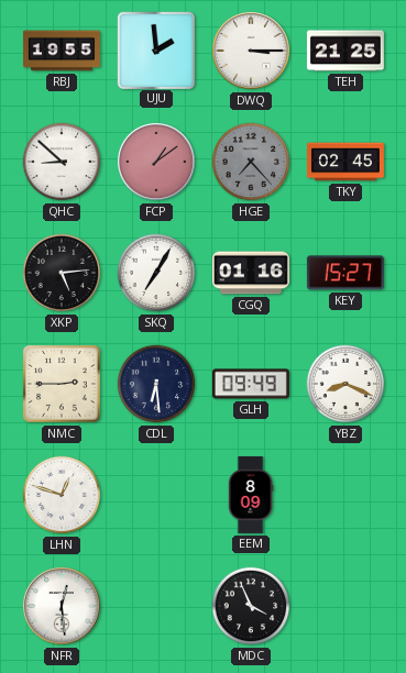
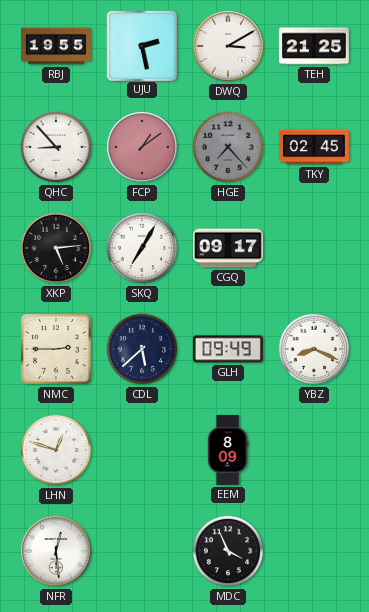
UJU: 1:59 -> 2:28 (141, 45)
DWQ: 3:15 -> 3:10 (229, 47)
QHC: 8:52 -> 8:53 (56, 147)
CGQ: 01:16 -> 09:17 (228, 248)
KEY: 15:27 -> none (345, 273)
CDL: 6:29 -> 5:38 (142, 349)
